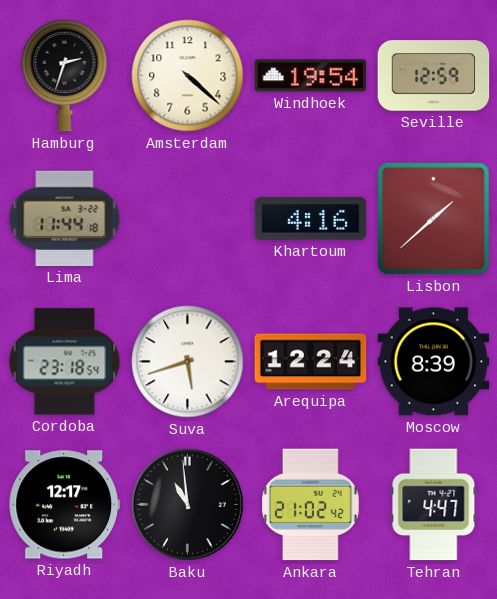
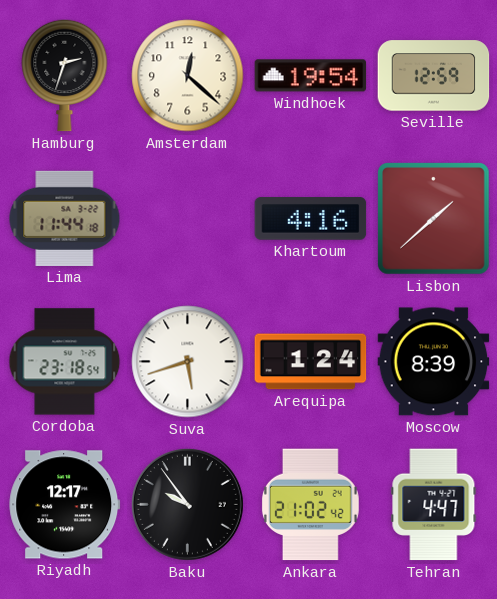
Amsterdam: 4:22 -> 12:22 (188, 76)
Arequipa: 12:24 -> 1:24 (311, 362)
Baku: 10:59 -> 9:54 (187, 504)
